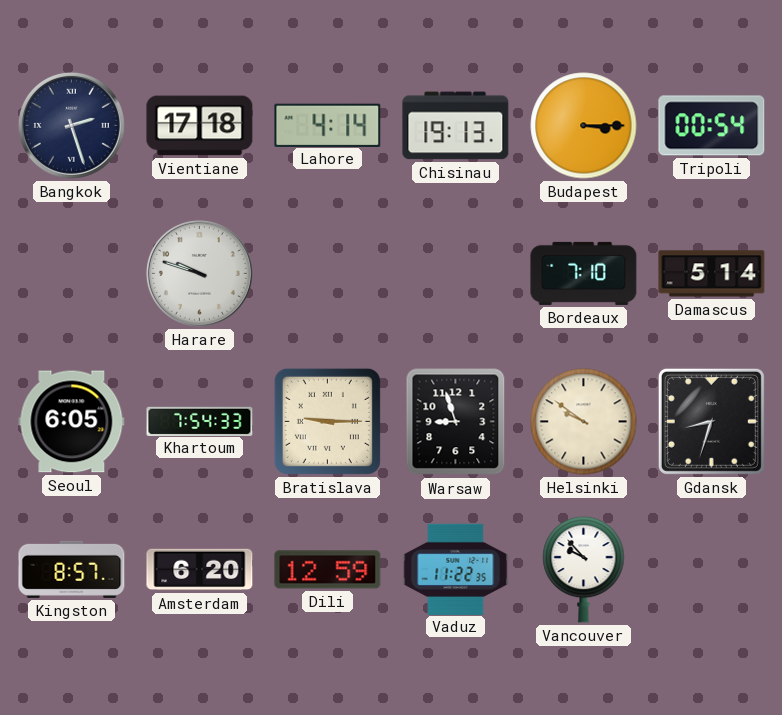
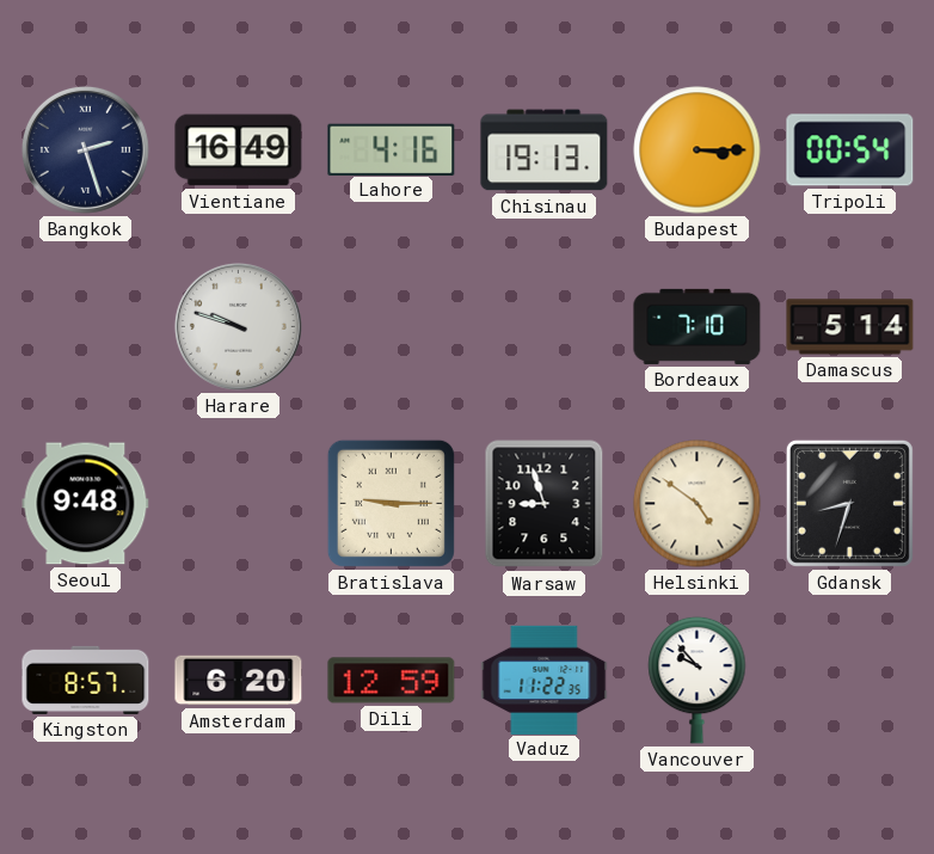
Vientiane: 17:18 -> 16:49 (239, 150)
Lahore: 4:14 -> 4:16 (392, 149)
Seoul: 6:05 -> 9:48 (86, 504)
Khartoum: 7:54 -> none (200, 421)
Helsinki: 9:51 -> 4:51 (698, 504)
